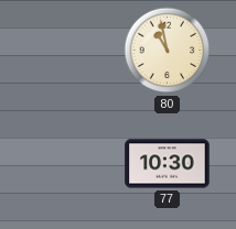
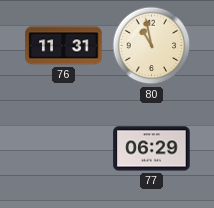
76: none -> 11:31 (64, 46)
77: 10:30 -> 06:29 (152, 149)
